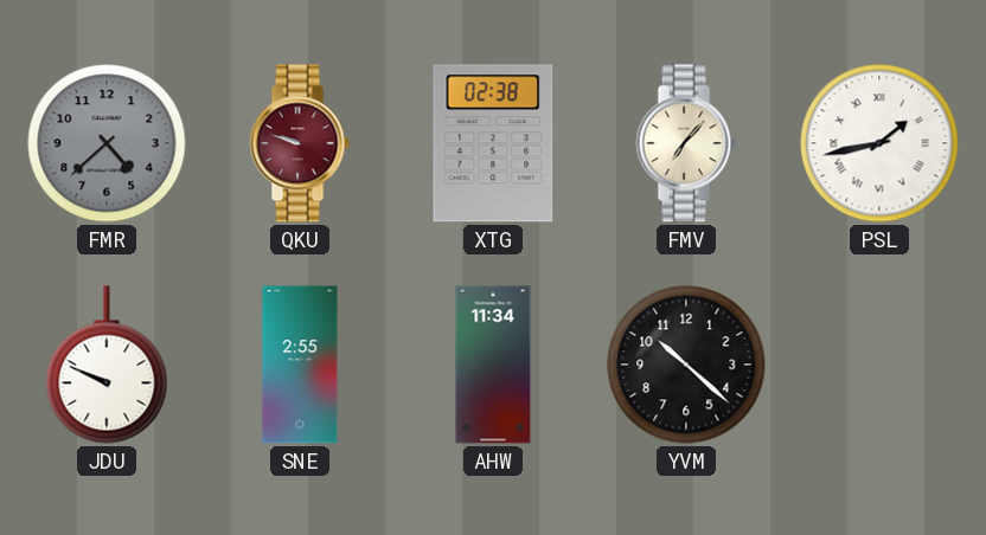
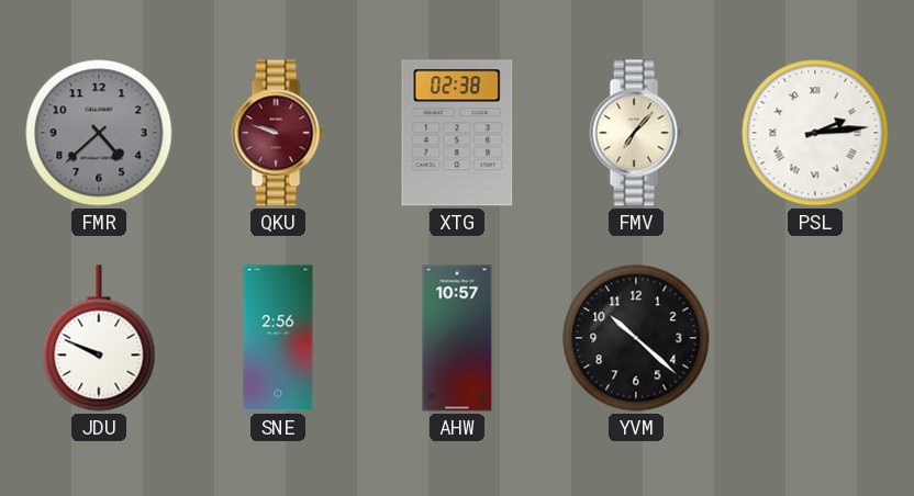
PSL: 1:43 -> 2:14 (815, 133)
SNE: 2:55 -> 2:56 (278, 338)
AHW: 11:34 -> 10:57 (457, 338)
